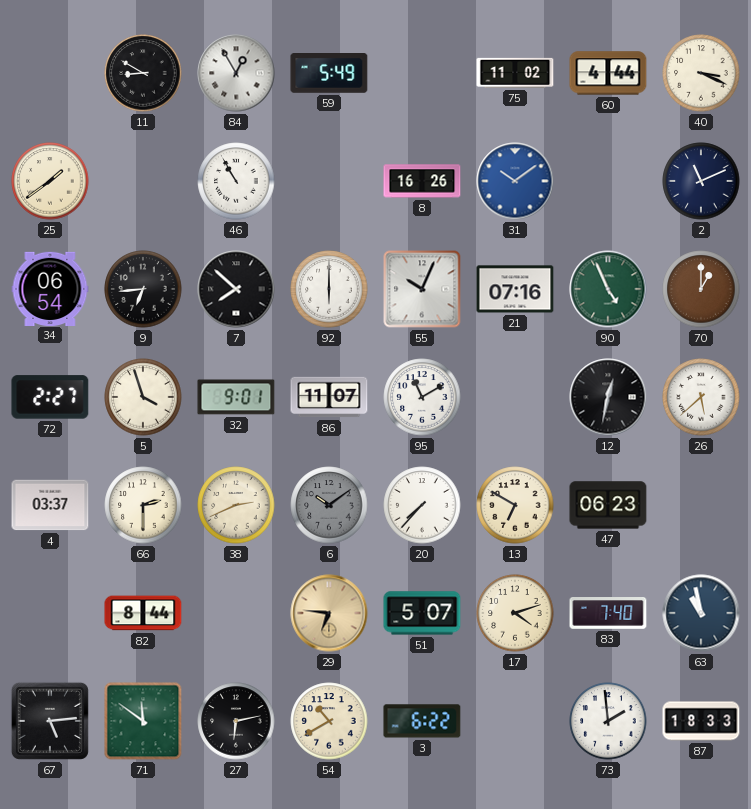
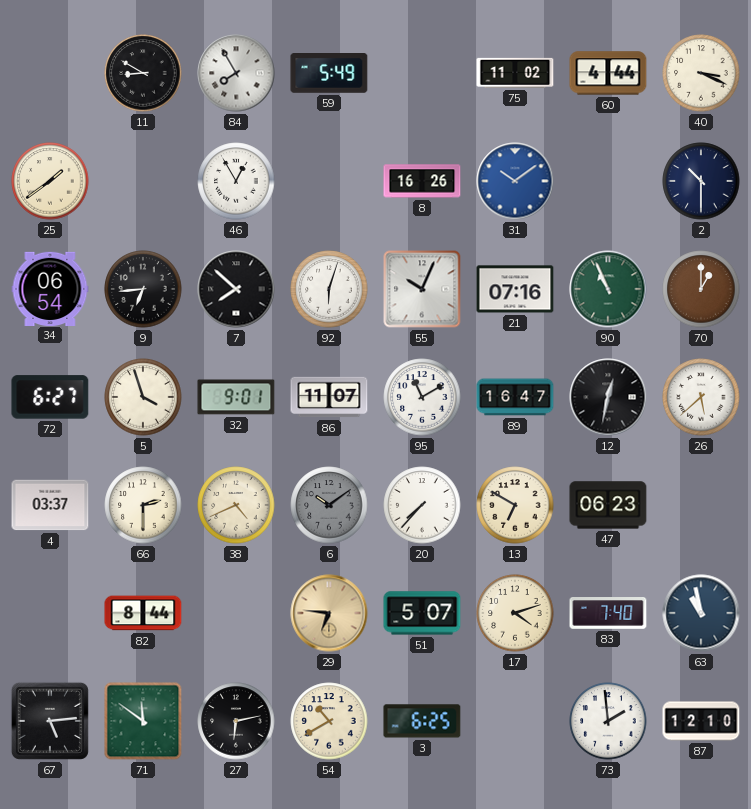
84: 12:55 -> 7:55 (236, 73)
46: 10:55 -> 12:55 (236, 181)
2: 11:11 -> 10:30 (701, 181)
92: 6:00 -> 6:03 (329, 289)
90: 4:56 -> 10:56 (608, 289)
72: 2:27 -> 6:27 (50, 397)
89: none -> 16:47 (515, 397)
38: 2:41 -> 4:41 (236, 505)
3: 6:22 -> 6:25 (422, 721)
87: 18:33 -> 12:10 (701, 721)
